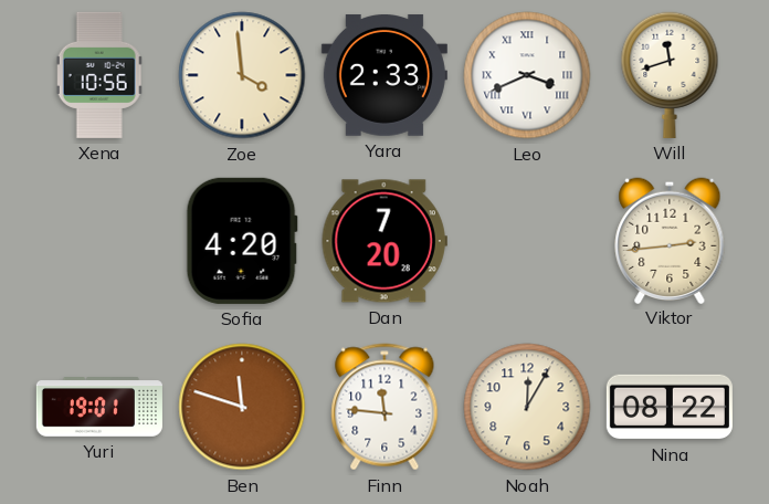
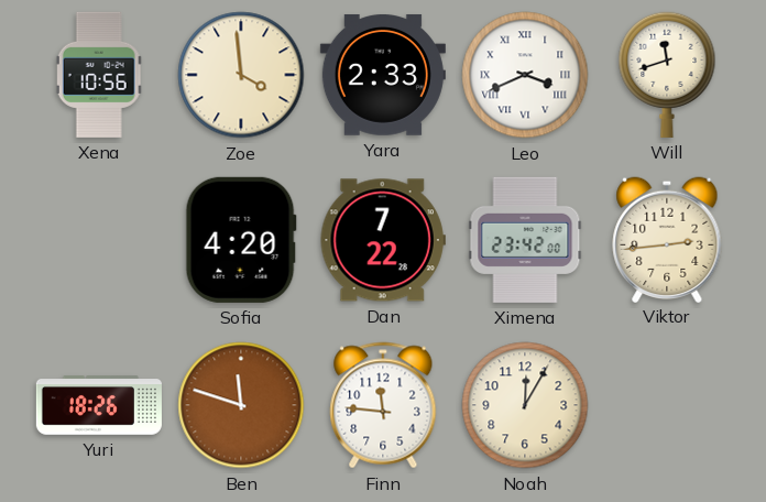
Dan: 7:20 -> 7:22 (383, 240)
Ximena: none -> 23:42 (525, 240)
Yuri: 19:01 -> 18:26 (99, 405)
Nina: 08:22 -> none (670, 407)
